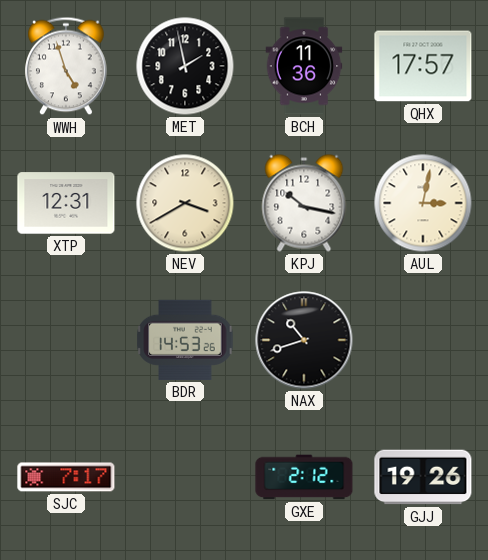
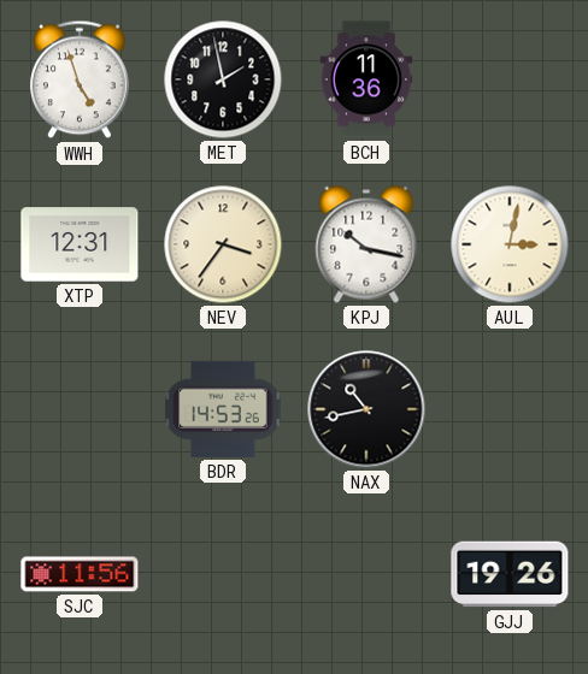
QHX: 17:57 -> none (423, 66)
NEV: 3:40 -> 3:36 (223, 244)
NAX: 10:42 -> 10:43 (366, 409)
SJC: 7:17 -> 11:56 (80, 574)
GXE: 2:12 -> none (304, 477)
